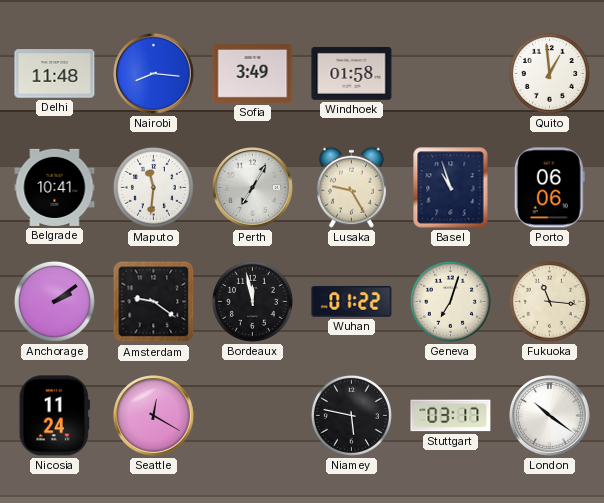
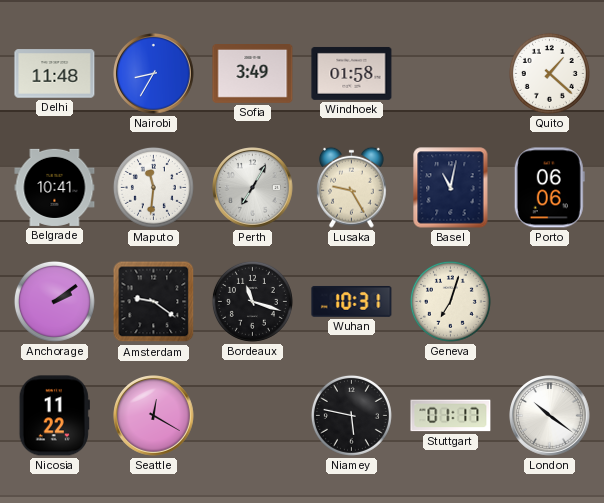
Nairobi: 8:16 -> 8:35 (154, 74)
Quito: 12:59 -> 1:22 (549, 73)
Basel: 10:57 -> 11:02 (451, 188)
Bordeaux: 11:58 -> 11:18 (252, 301)
Wuhan: 01:22 -> 10:31 (352, 301)
Fukuoka: 11:16 -> none (549, 301)
Nicosia: 11:24 -> 11:22 (54, 416)
Stuttgart: 03:17 -> 01:17 (451, 416)
